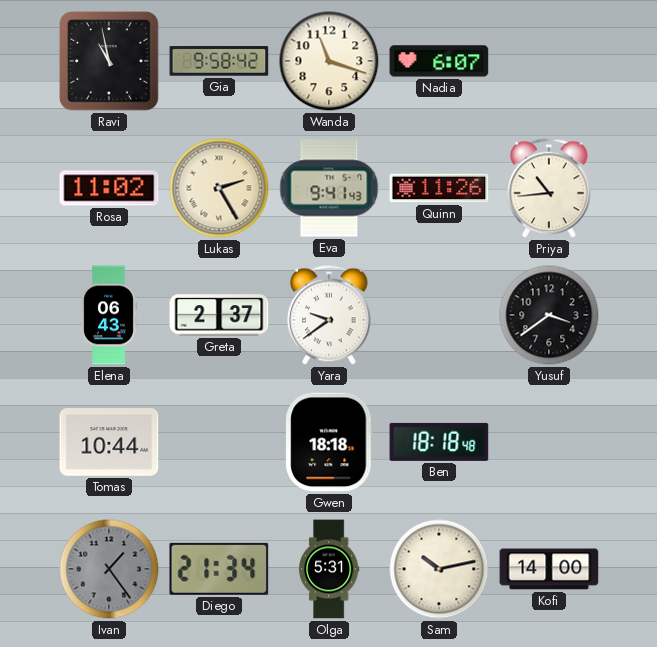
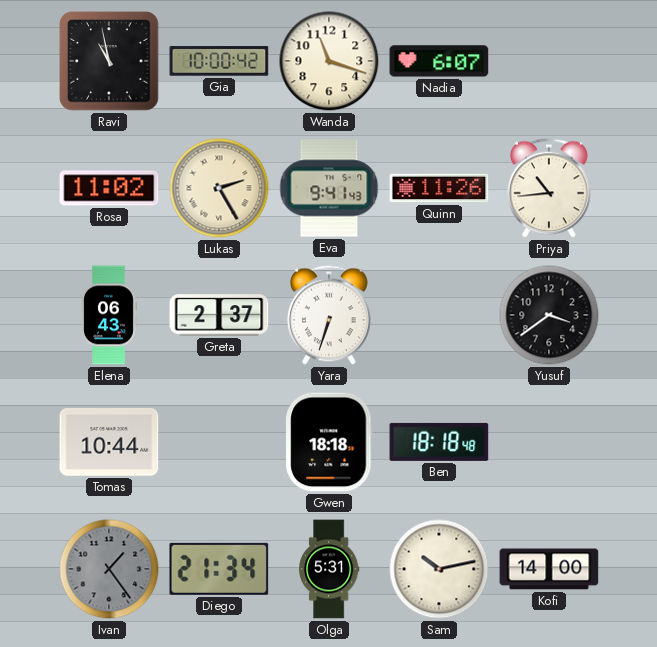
Gia: 9:58 -> 10:00 (219, 61)
Yara: 9:39 -> 6:33 (330, 315)
